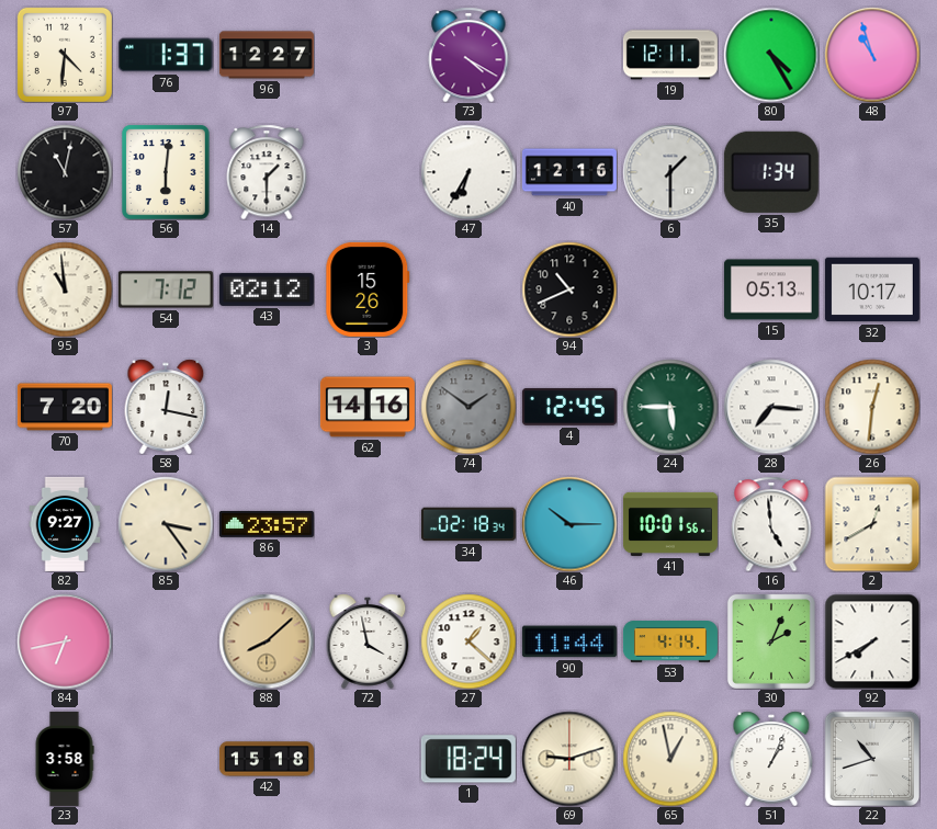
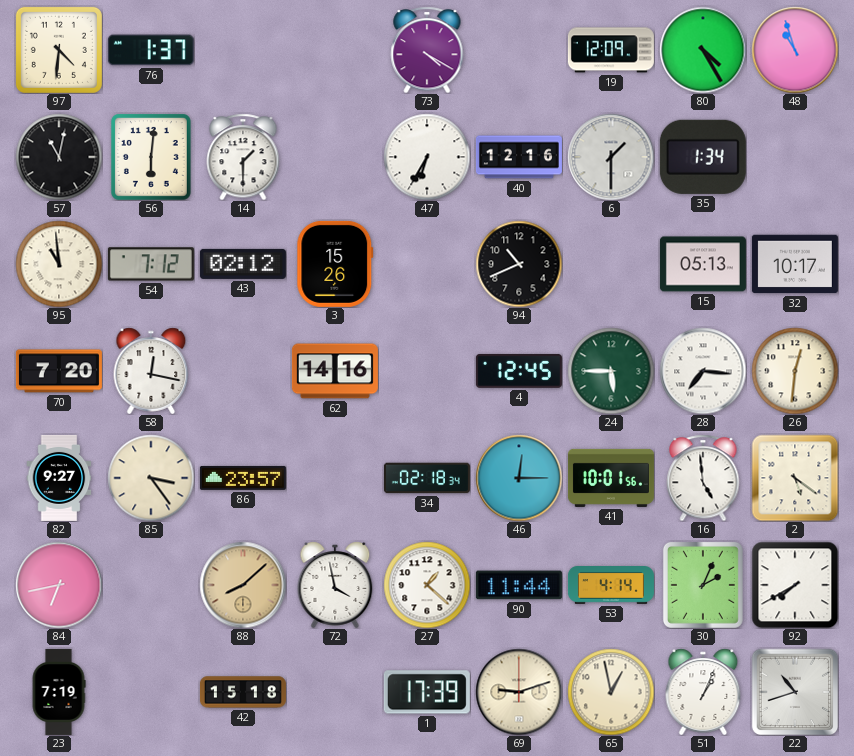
96: 12:27 -> none (267, 55)
19: 12:11 -> 12:09 (611, 50)
74: 1:51 -> none (468, 407)
46: 10:15 -> 12:15 (519, 478)
2: 12:40 -> 5:21 (795, 478)
23: 3:58 -> 7:19 (59, 692)
1: 18:24 -> 17:39 (427, 692)
